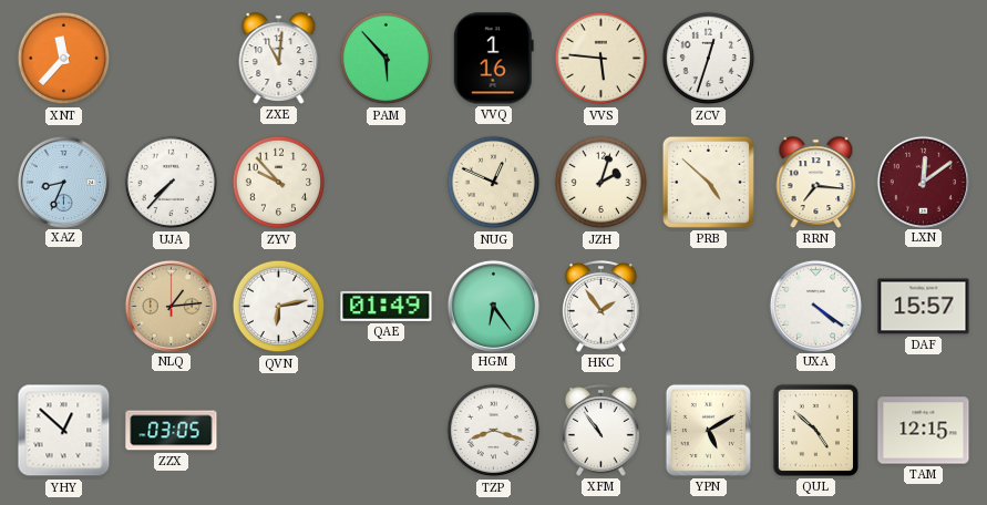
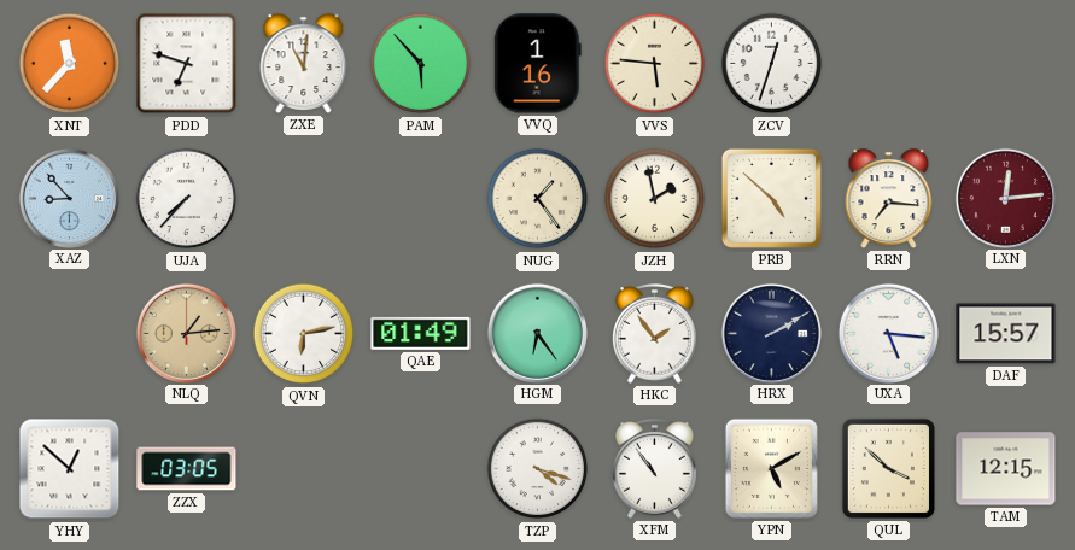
PDD: none -> 6:48 (187, 64)
XAZ: 8:34 -> 8:53 (69, 198)
ZYV: 9:53 -> none (279, 183)
NUG: 12:49 -> 1:24 (538, 199)
JZH: 2:03 -> 1:58 (655, 199)
LXN: 12:09 -> 12:14 (1005, 198)
HRX: none -> 2:10 (771, 333)
UXA: 4:21 -> 5:16 (888, 333)
TZP: 8:18 -> 4:18 (538, 469)
QUL: 4:52 -> 3:52 (888, 468)
